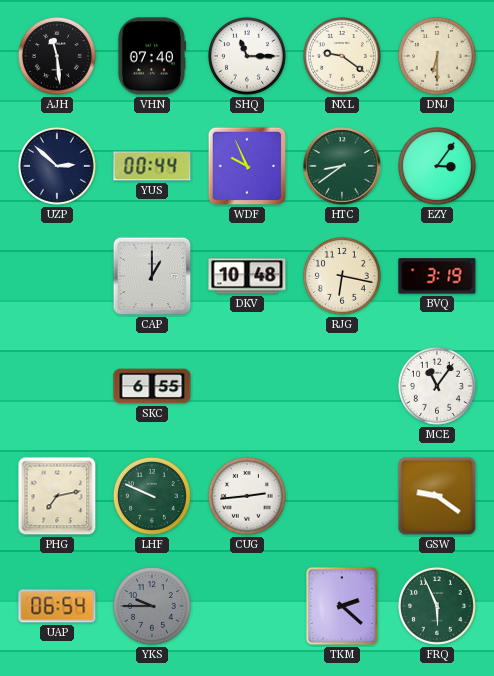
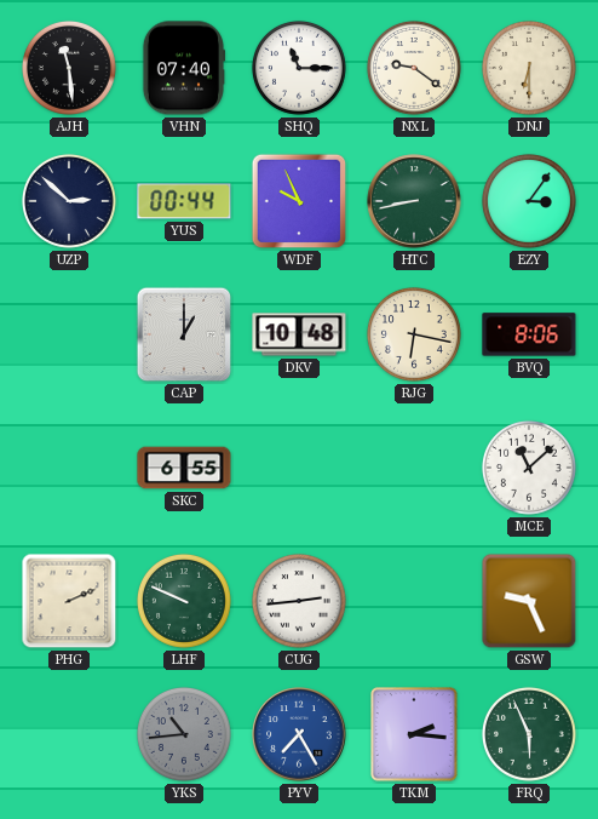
HTC: 8:39 -> 8:43 (414, 201)
BVQ: 3:19 -> 8:06 (529, 334)
MCE: 11:06 -> 11:08 (529, 468)
PHG: 7:13 -> 2:11 (69, 601)
GSW: 9:21 -> 9:26 (529, 601)
UAP: 06:54 -> none (57, 606)
YKS: 9:45 -> 10:44 (184, 734)
PYV: none -> 7:25 (299, 734)
TKM: 2:22 -> 2:16 (414, 734)
